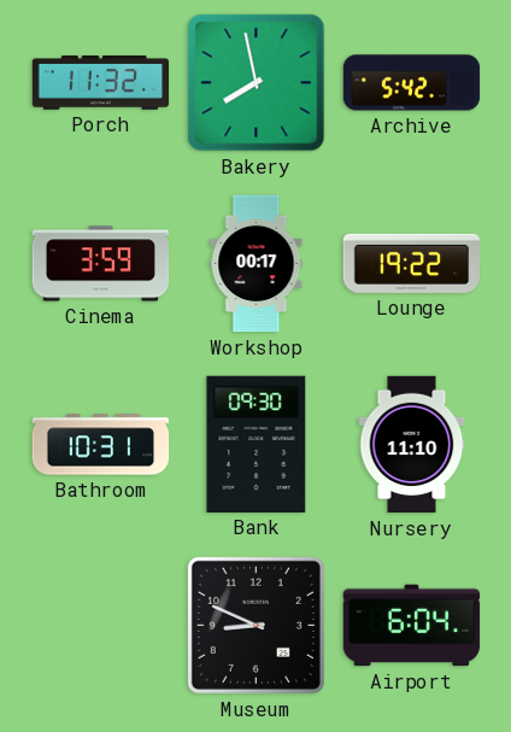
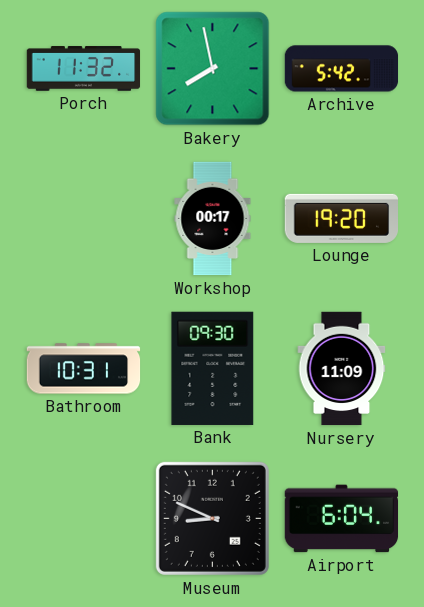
Cinema: 3:59 -> none (101, 264)
Lounge: 19:22 -> 19:20 (342, 218)
Nursery: 11:10 -> 11:09 (342, 369)
